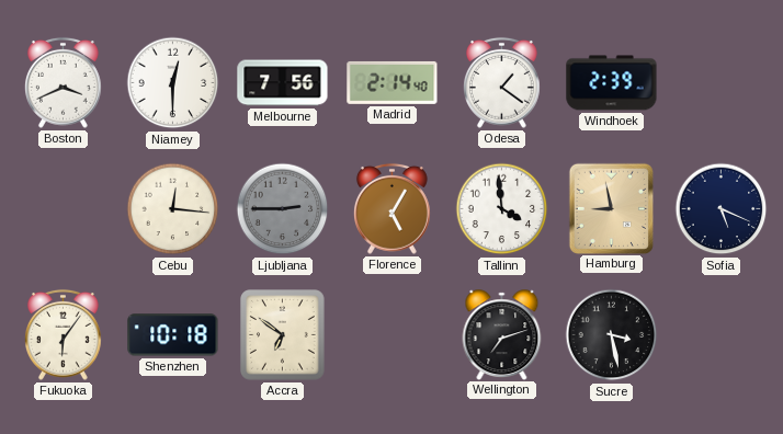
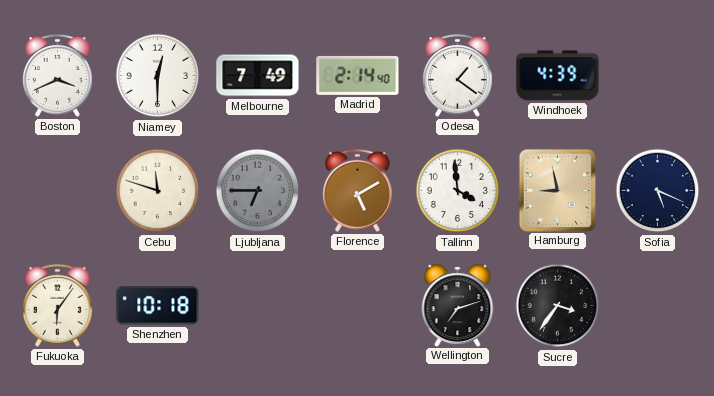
Melbourne: 7:56 -> 7:49 (258, 76)
Windhoek: 2:39 -> 4:39 (558, 76)
Cebu: 12:16 -> 11:48 (158, 191)
Ljubljana: 2:45 -> 6:45 (258, 191)
Florence: 5:05 -> 5:10 (357, 190)
Accra: 6:51 -> none (283, 335)
Sucre: 3:28 -> 3:36 (558, 306)
